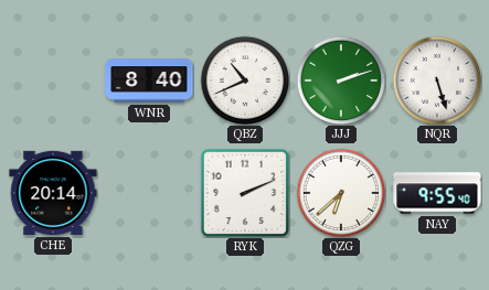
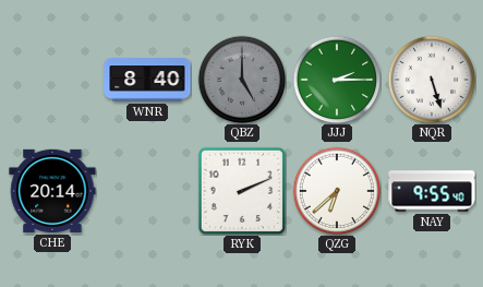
QBZ: 10:41 -> 5:00 (242, 80)
QBZ dial: white -> grey (242, 80)
JJJ: 2:12 -> 2:15 (337, 80)
